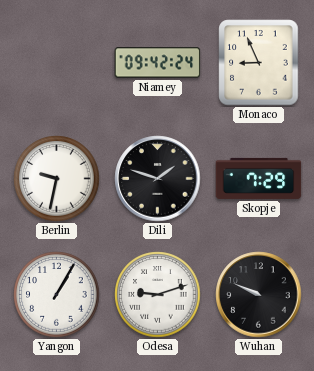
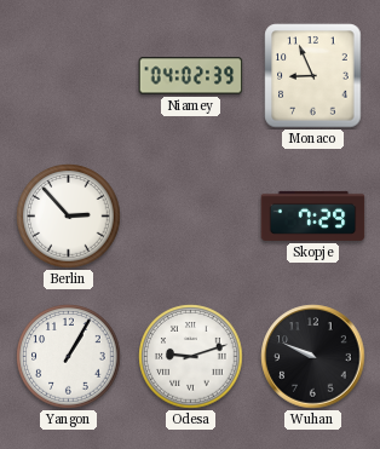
Niamey: 09:42 -> 04:02 (191, 76)
Berlin: 9:32 -> 2:53 (69, 217)
Dili: 1:48 -> none (158, 179)
